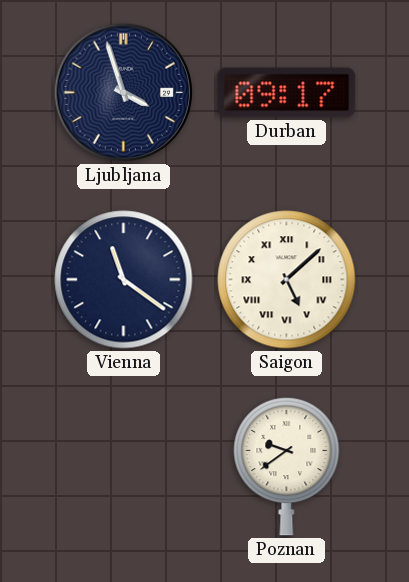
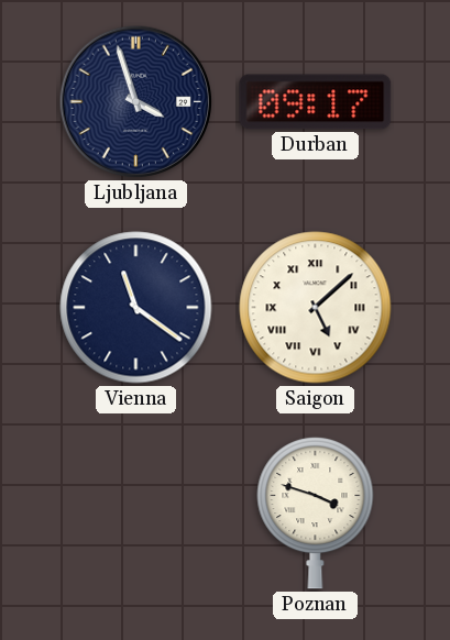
Poznan: 9:39 -> 3:48 (316, 512)
